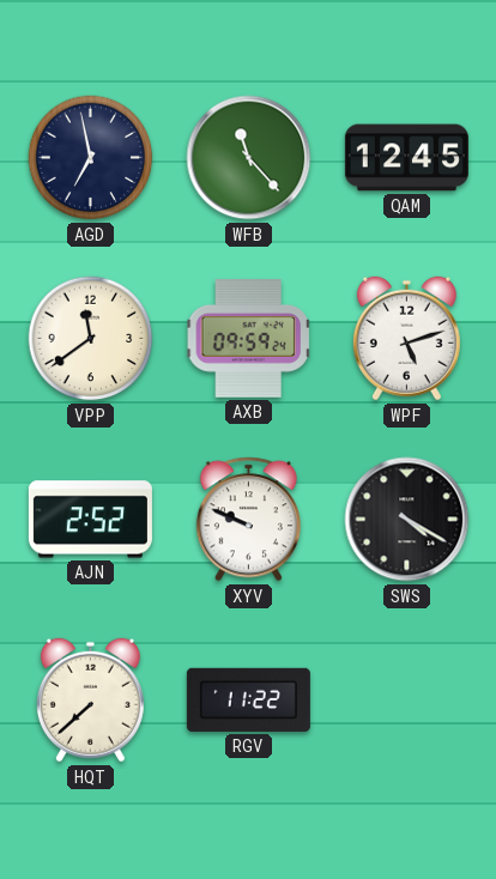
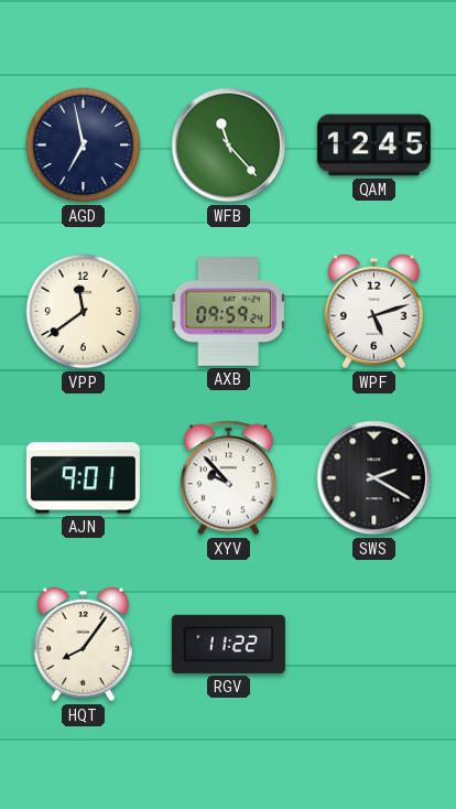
AJN: 2:52 -> 9:01 (83, 478)
XYV: 9:49 -> 9:53 (228, 478)
SWS: 4:20 -> 2:20 (374, 478)
HQT: 7:38 -> 8:06 (83, 645)
